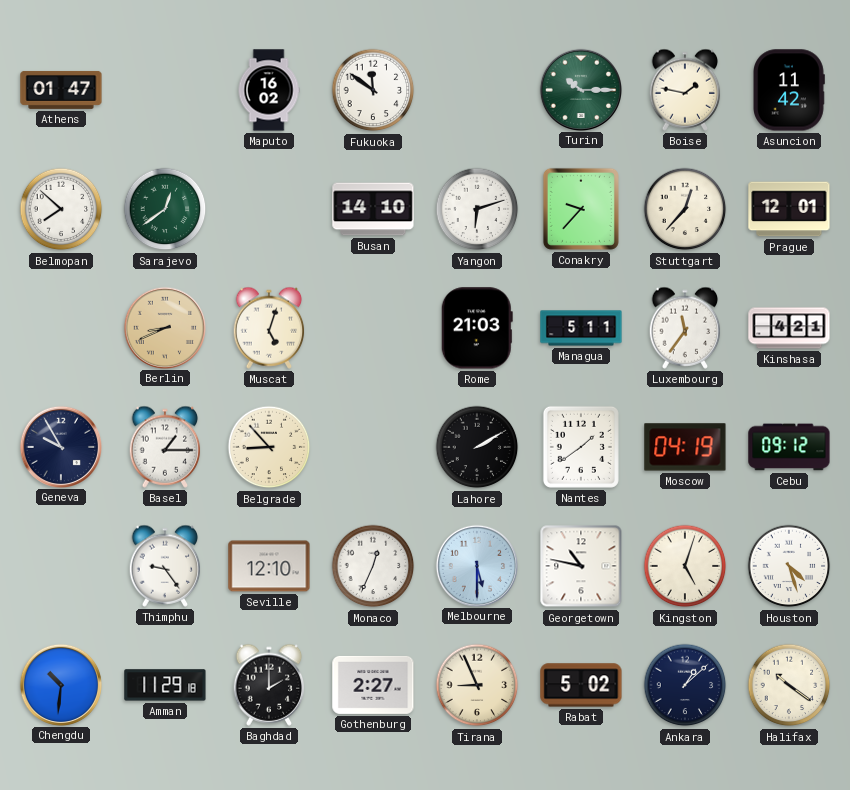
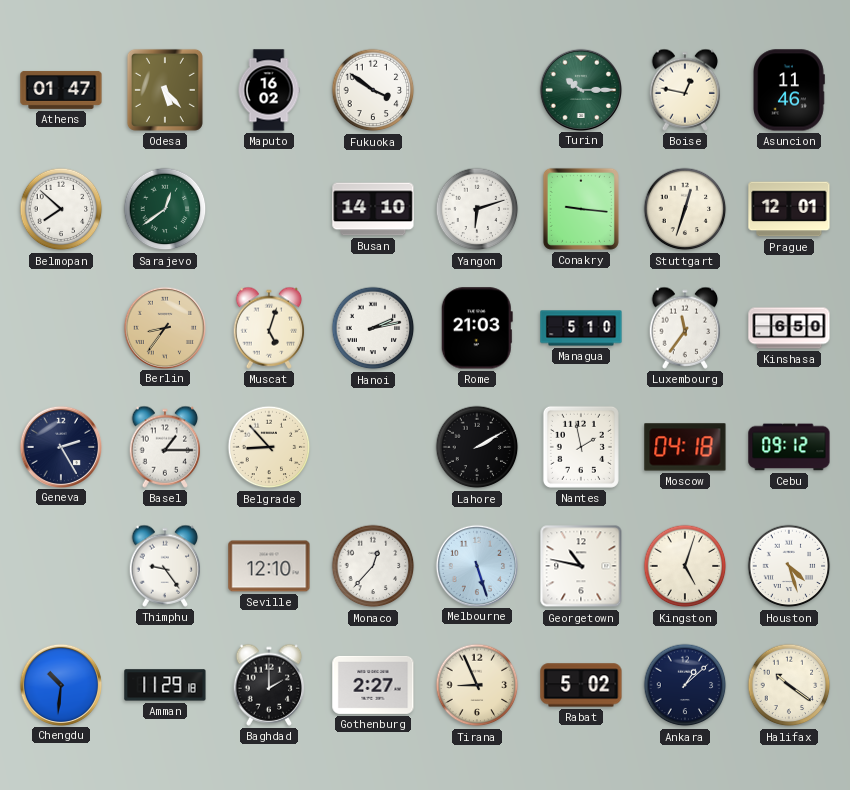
Odesa: none -> 5:23 (165, 90)
Fukuoka: 11:51 -> 3:51 (373, 90)
Boise: 1:47 -> 12:47 (685, 90)
Asuncion: 11:42 -> 11:46 (789, 90)
Conakry: 9:37 -> 9:16 (581, 209)
Stuttgart: 12:37 -> 12:33 (685, 209)
Berlin: 8:41 -> 8:36 (164, 327)
Hanoi: none -> 2:13 (373, 328)
Managua: 5:11 -> 5:10 (581, 328)
Kinshasa: 4:21 -> 6:50 (789, 328)
Geneva: 9:55 -> 2:25 (60, 446)
Nantes: 1:39 -> 1:58 (581, 447)
Moscow: 04:19 -> 04:18 (685, 447)
Monaco: 12:34 -> 12:37 (373, 566)
Melbourne: 5:30 -> 5:27 (476, 565)
